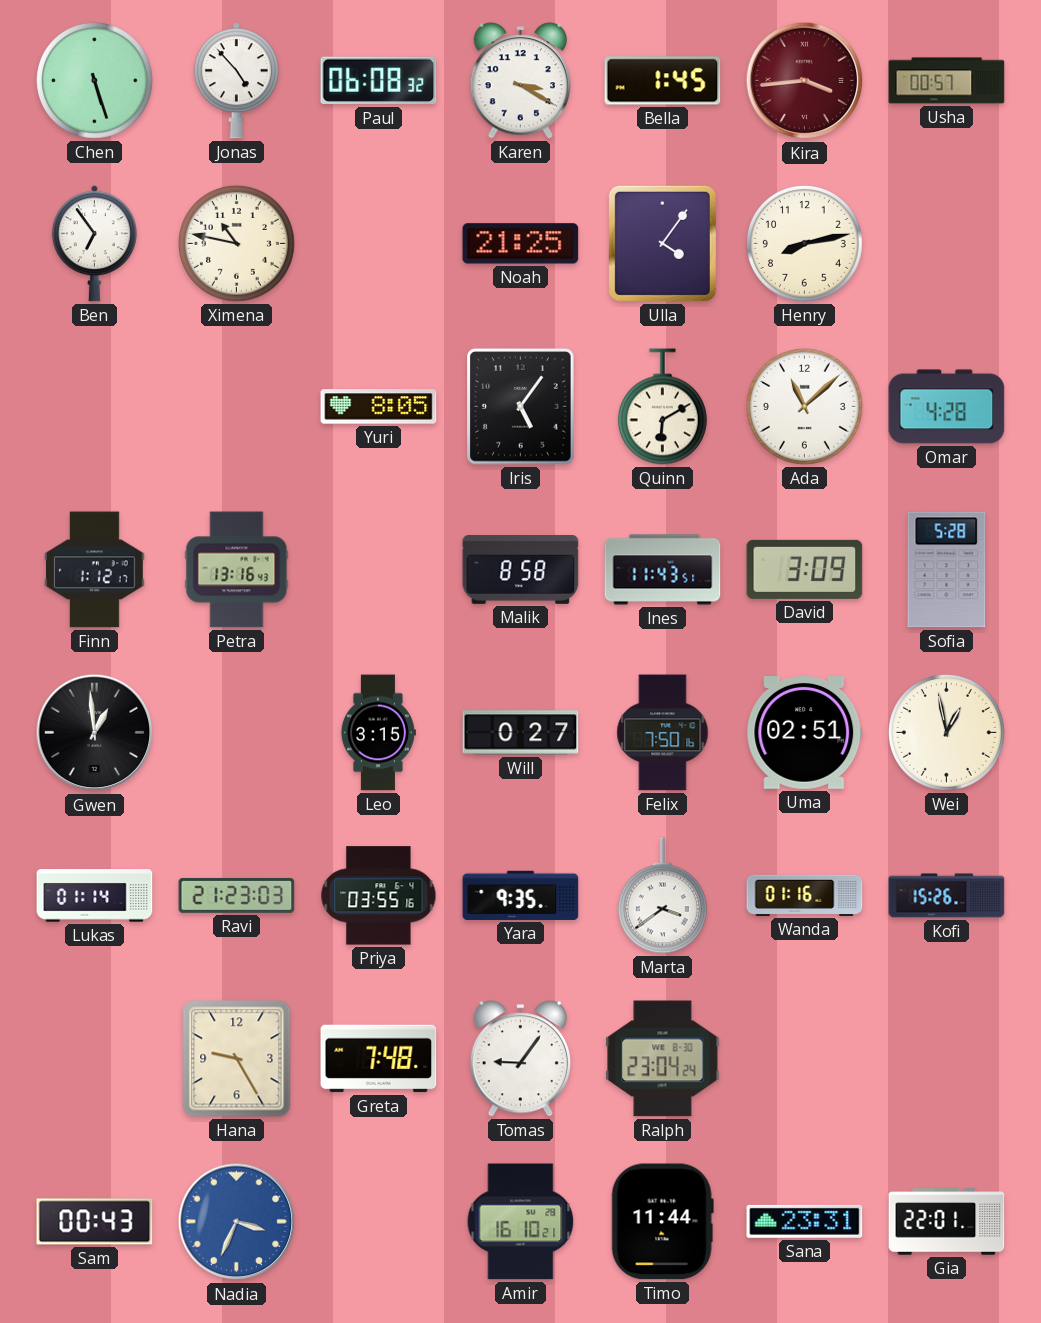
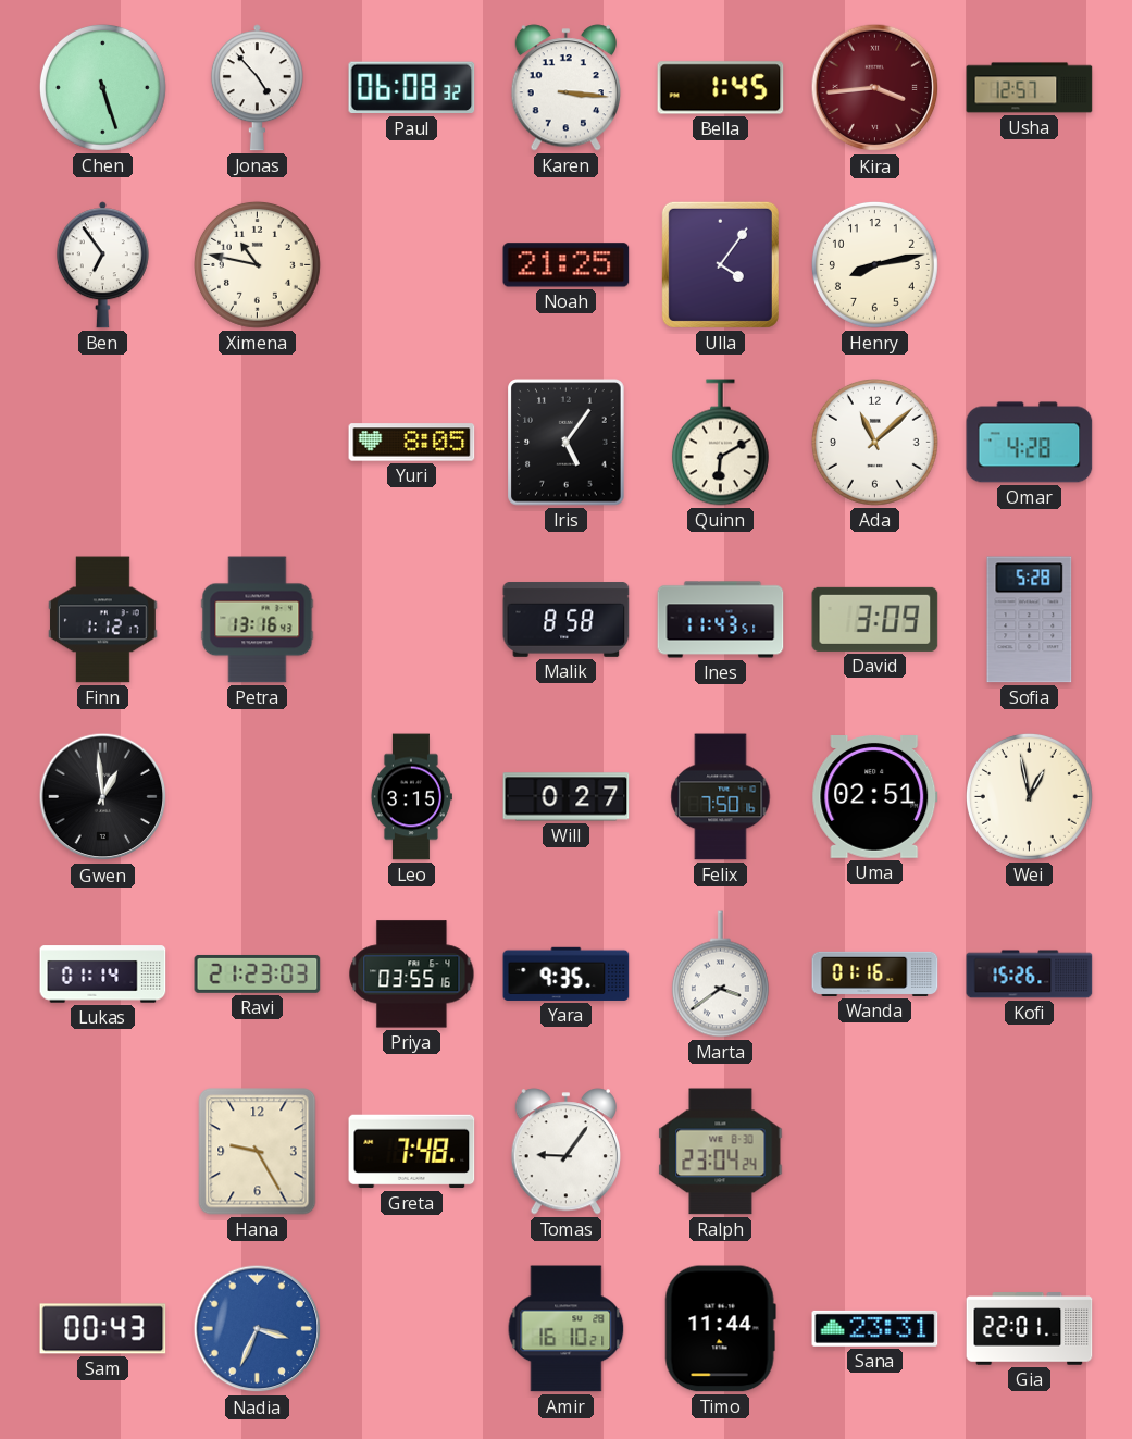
Karen: 3:20 -> 3:16 (565, 88)
Usha: 00:57 -> 12:57 (1030, 88)
